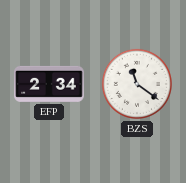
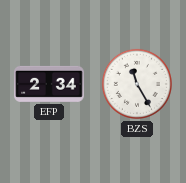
BZS: 11:21 -> 11:25 (137, 84)
